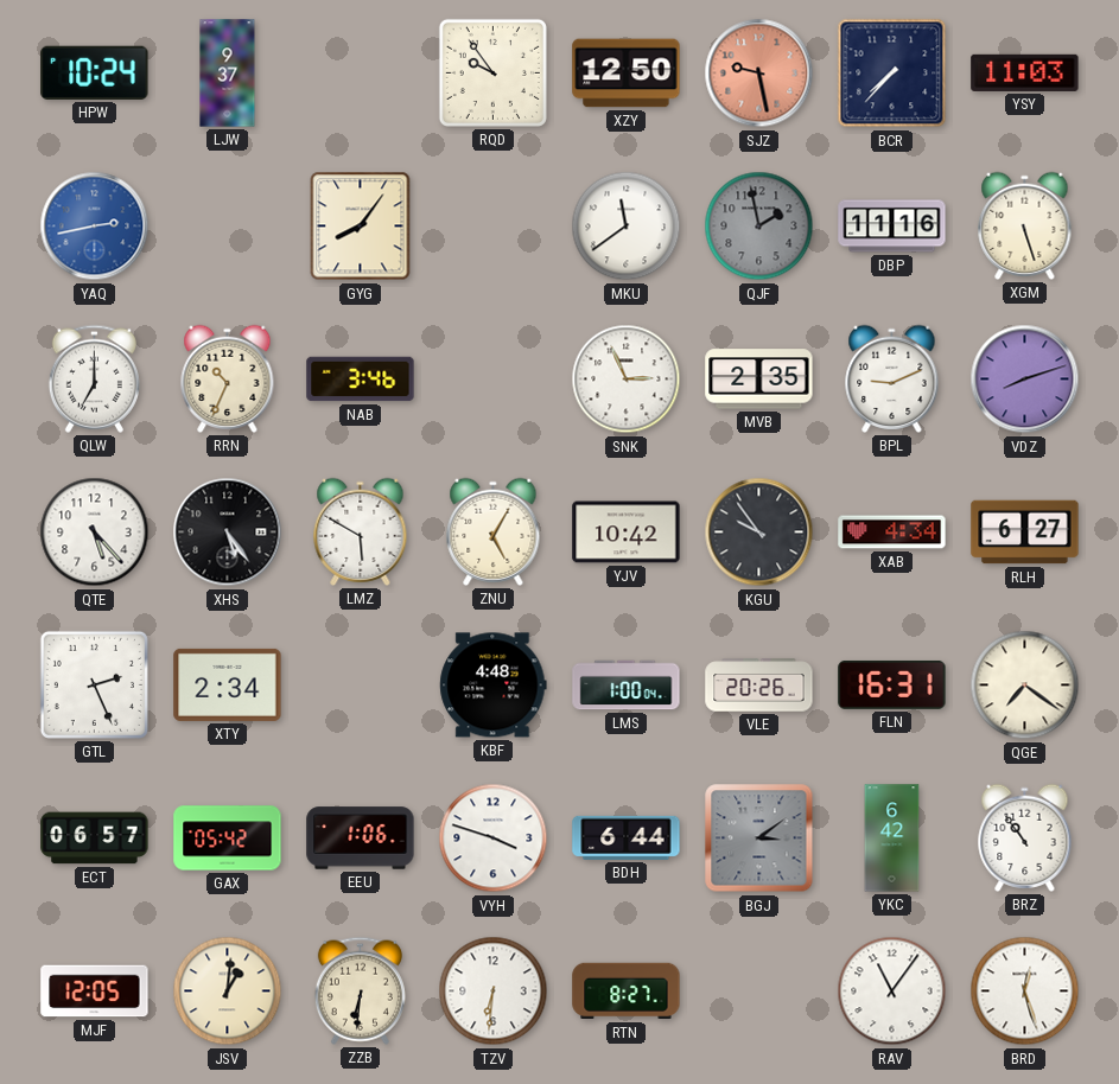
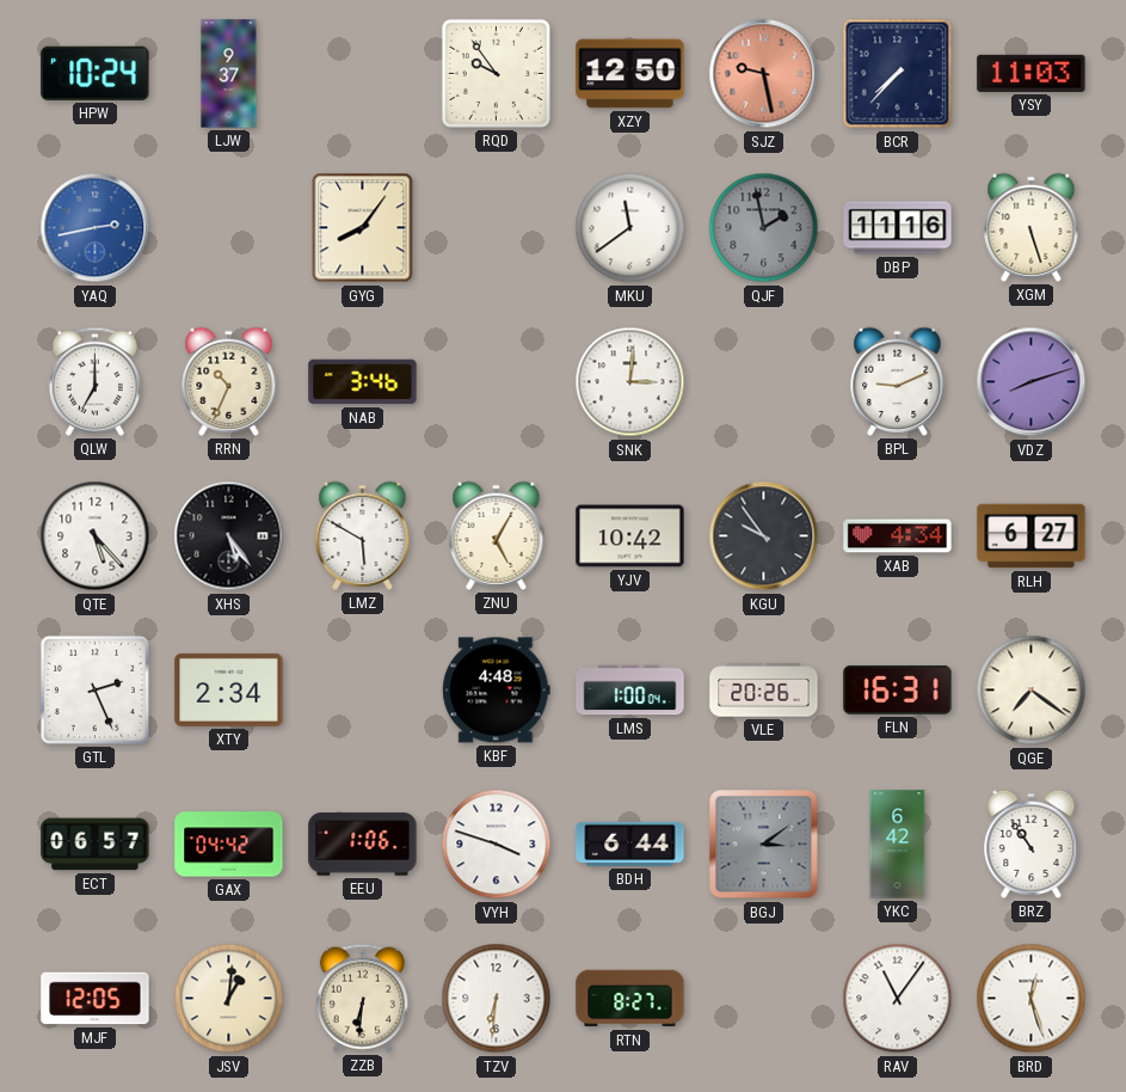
SNK: 2:56 -> 3:01 (630, 382)
MVB: 2:35 -> none (759, 380)
GAX: 05:42 -> 04:42 (229, 845)
